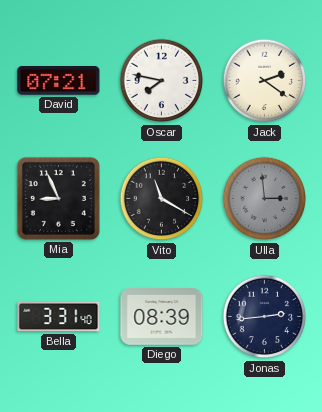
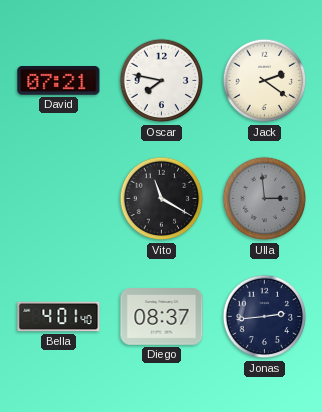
Mia: 8:56 -> none (58, 198)
Bella: 3:31 -> 4:01 (59, 317)
Diego: 08:39 -> 08:37 (162, 317)
